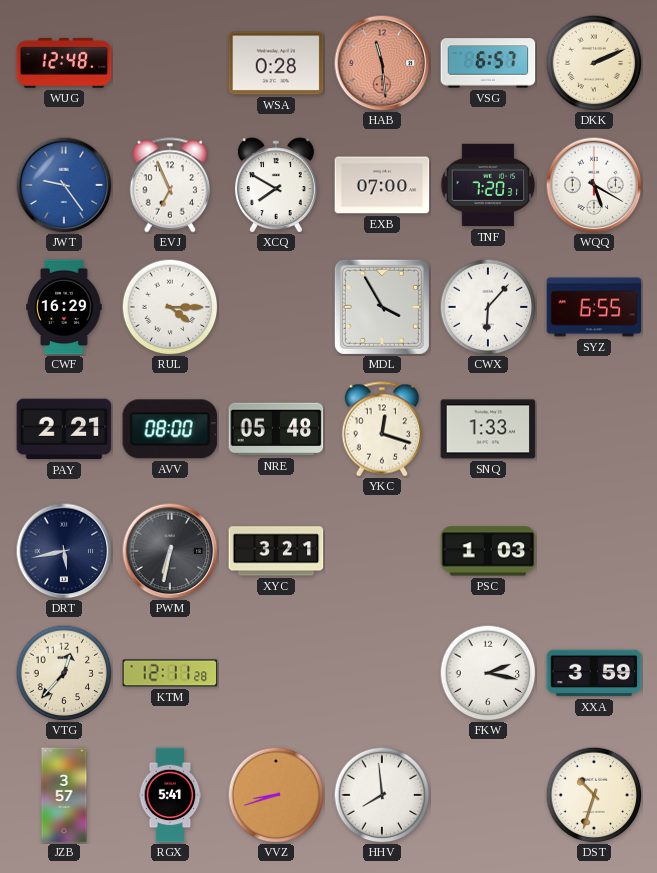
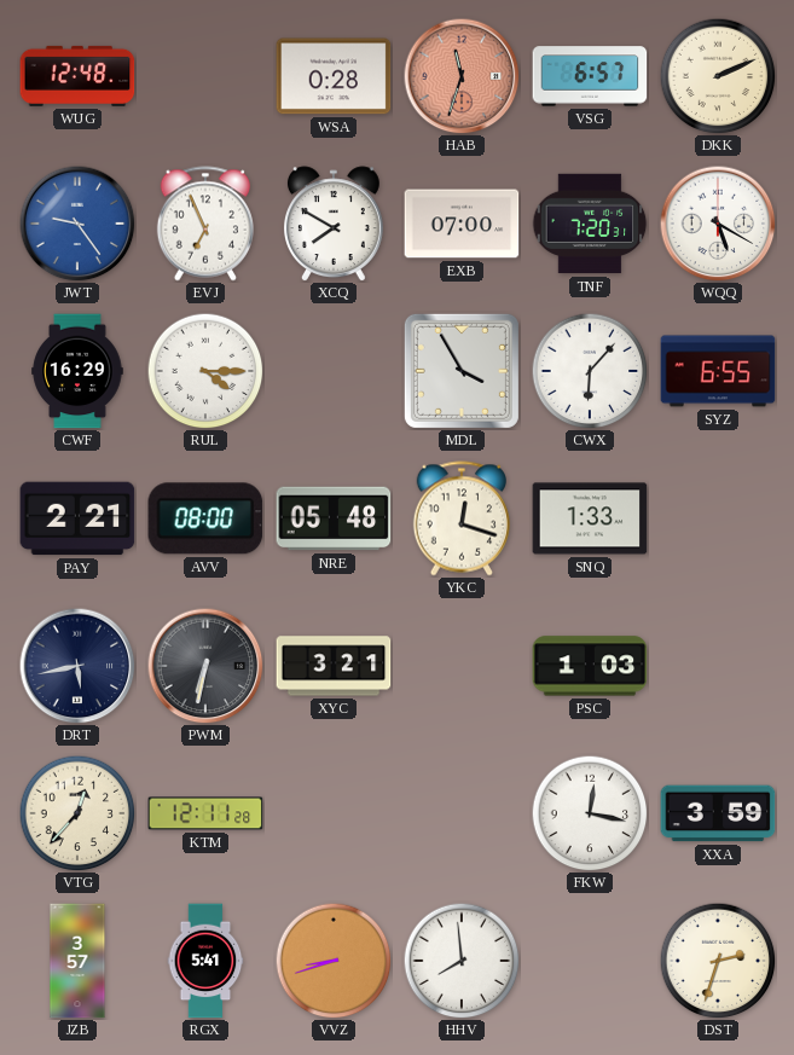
HAB: 11:29 -> 11:33 (462, 76)
FKW: 2:17 -> 12:17 (590, 813)
DST: 10:33 -> 2:33 (718, 961)
